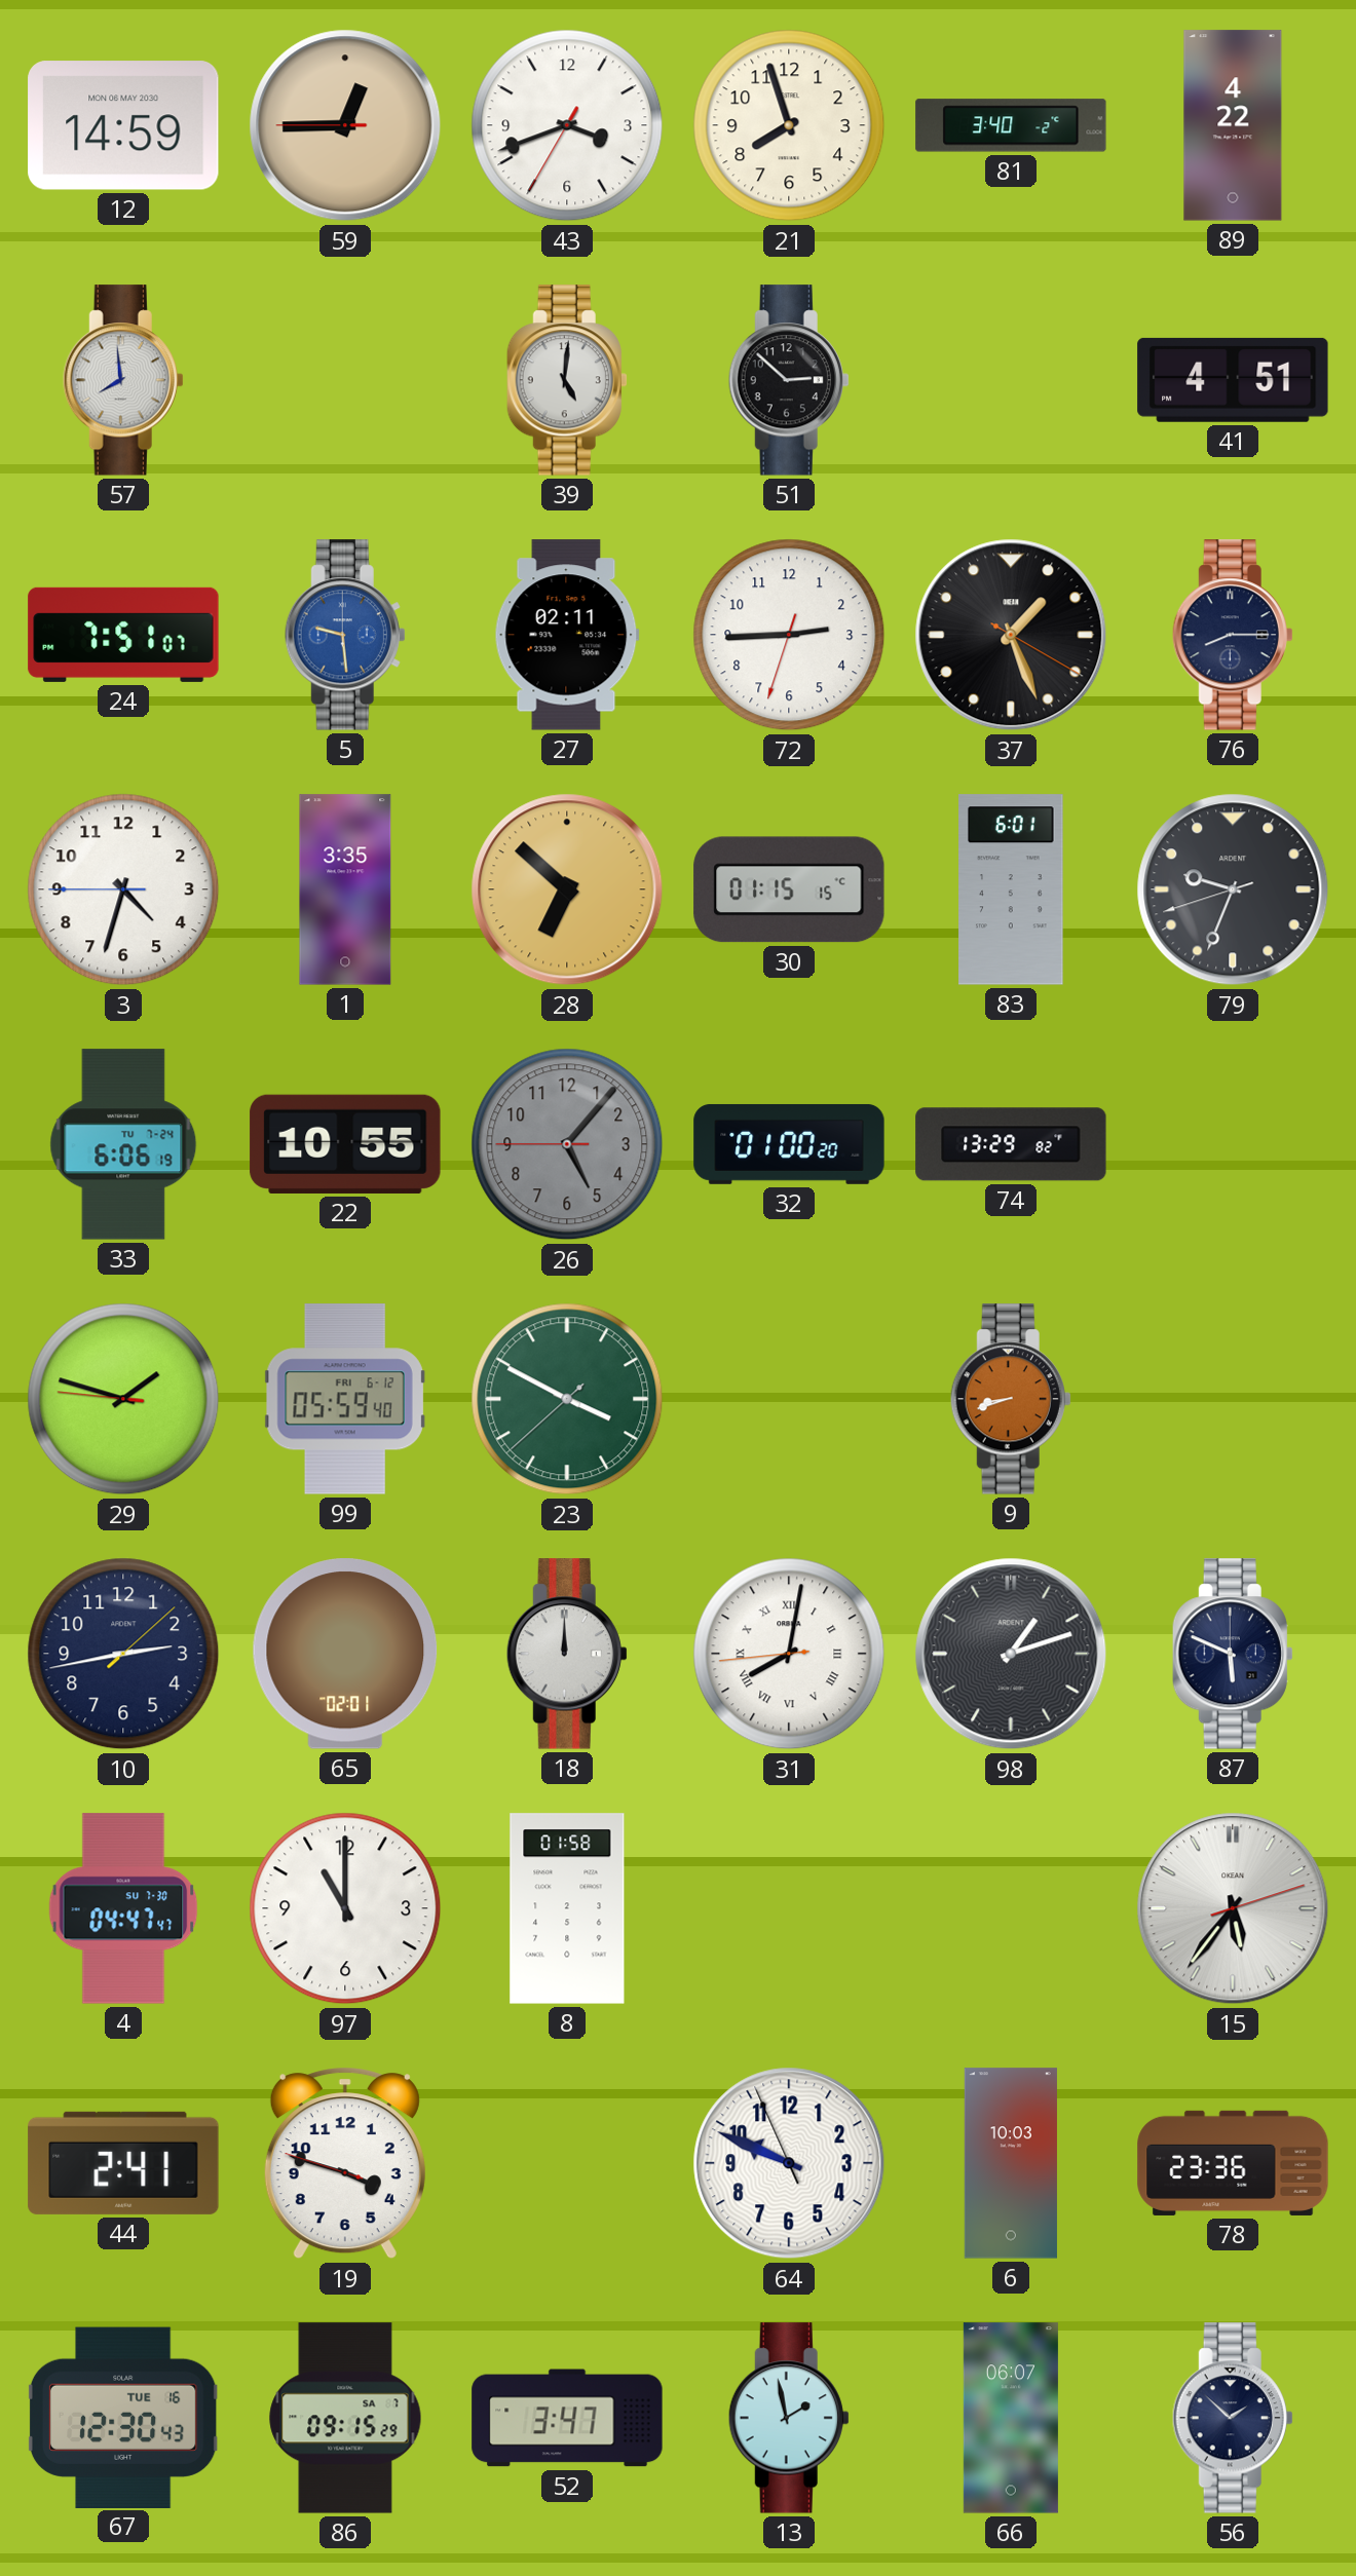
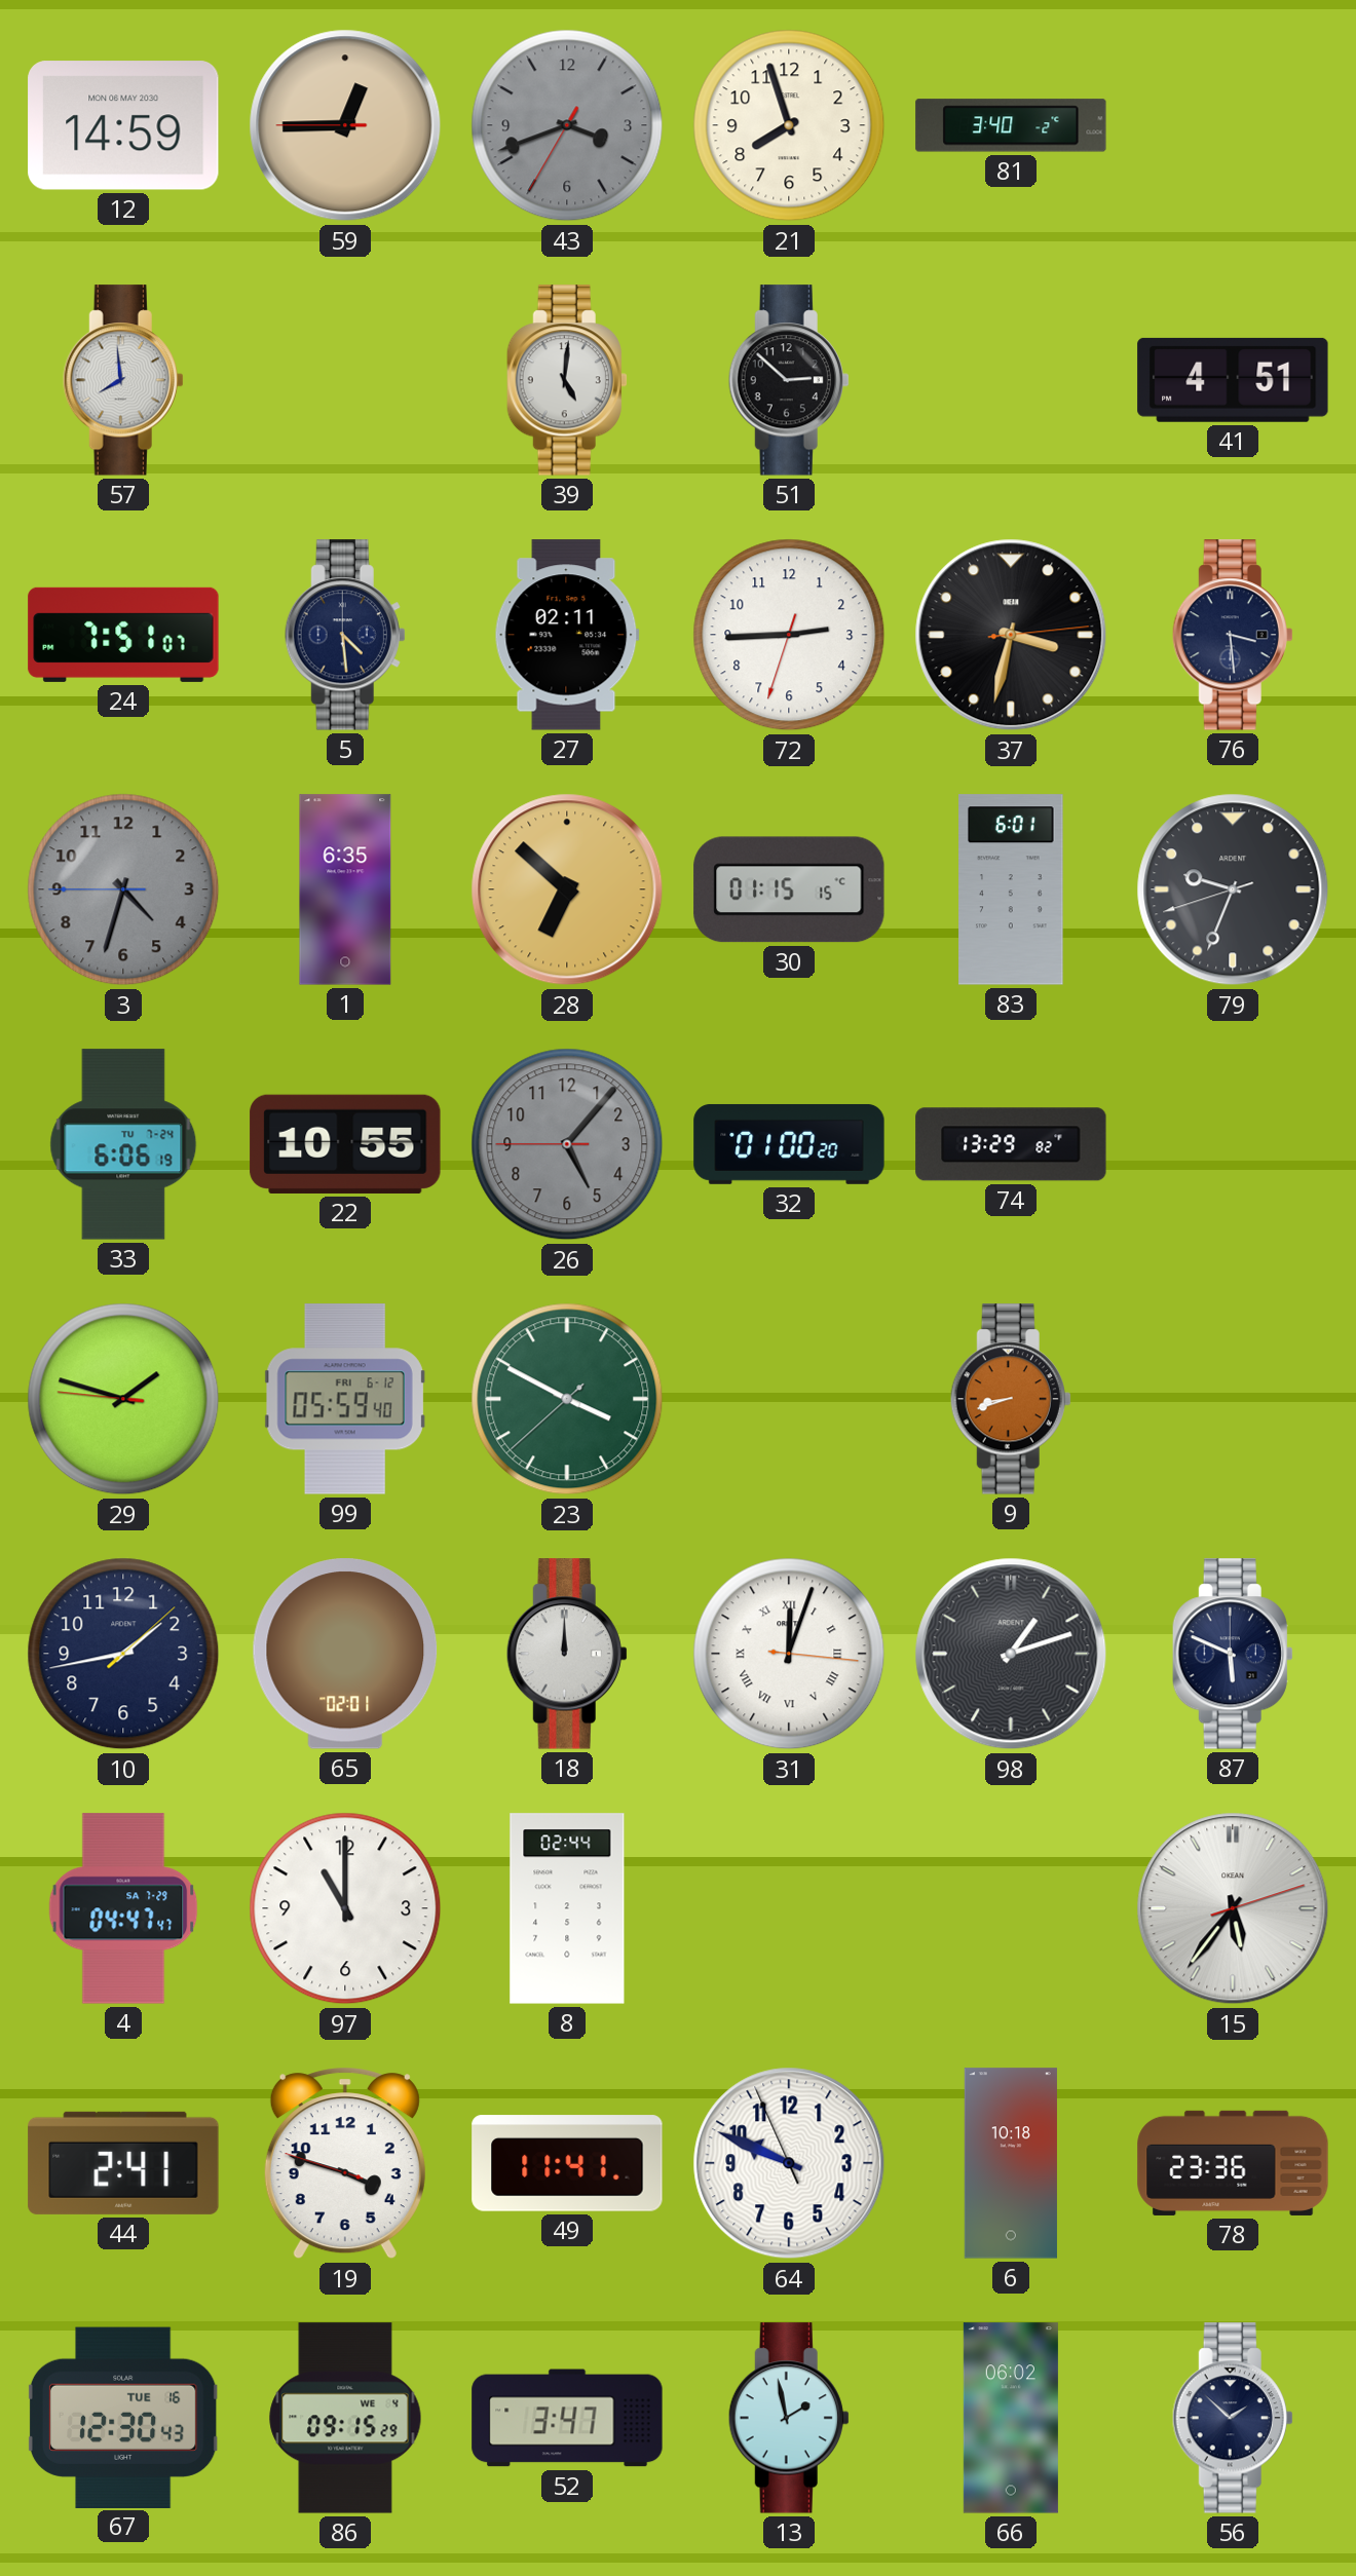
43 dial: white -> grey (567, 125)
89: 4:22 -> none (1233, 125)
5: 9:29 -> 4:29 (345, 635)
5 dial: blue -> navy (345, 635)
37: 1:26 -> 3:32 (1011, 635)
76: 8:15 -> 3:29 (1233, 635)
3 dial: white -> grey (123, 889)
1: 3:35 -> 6:35 (345, 889)
10: 2:43 -> 1:43 (123, 1654)
31: 8:01 -> 12:03 (789, 1654)
4 date: SU 7-30 -> SA 7-29 (123, 1908)
8: 01:58 -> 02:44 (567, 1908)
49: none -> 11:41 (567, 2163)
6: 10:03 -> 10:18 (1011, 2163)
86 date: SA 7 -> WE 4 (345, 2418)
66: 06:07 -> 06:02 (1011, 2418)
